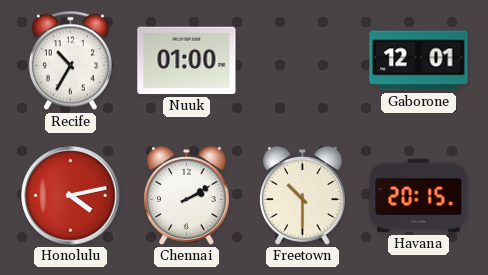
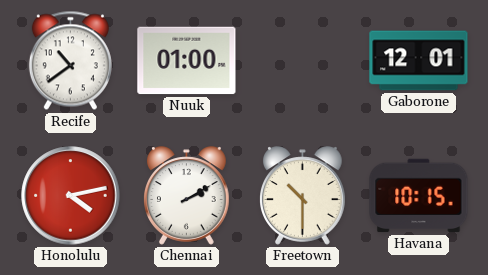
Recife: 10:35 -> 10:39 (70, 61)
Havana: 20:15 -> 10:15 (419, 196)
